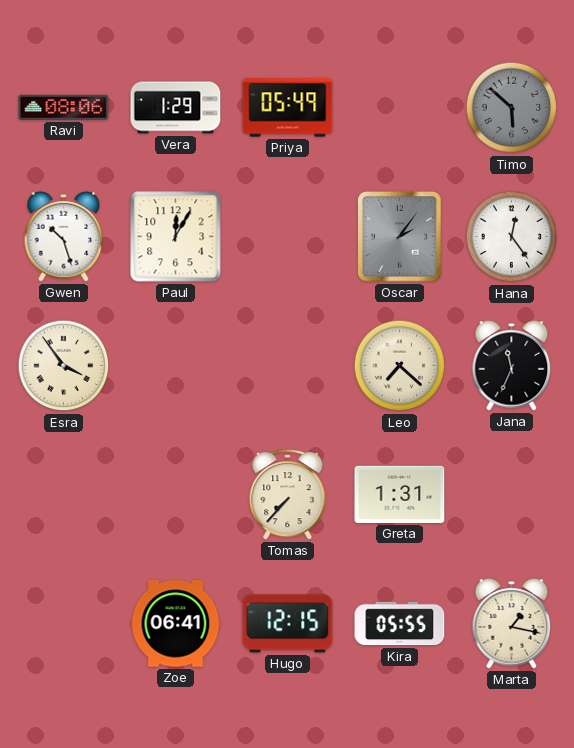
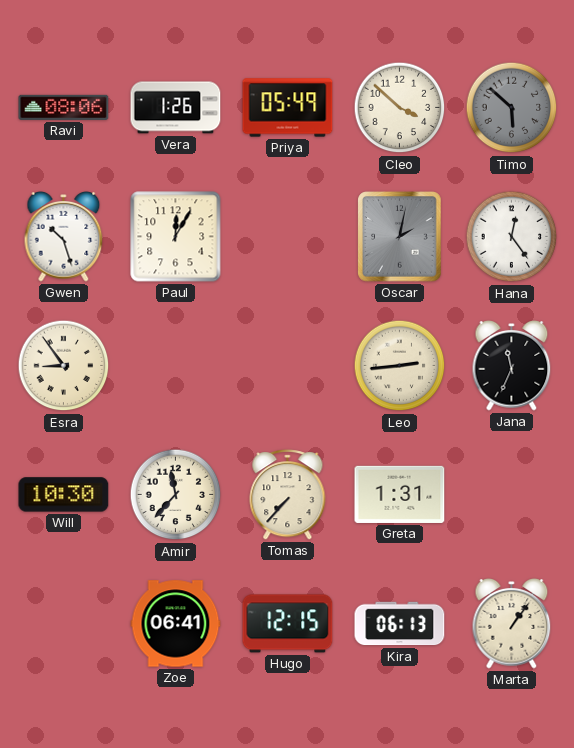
Vera: 1:29 -> 1:26 (176, 108)
Cleo: none -> 3:52 (400, 108)
Oscar: 2:06 -> 2:02 (400, 237)
Esra: 3:54 -> 8:54 (64, 366)
Leo: 7:22 -> 2:44 (400, 366)
Will: none -> 10:30 (64, 495)
Amir: none -> 11:37 (176, 495)
Kira: 05:55 -> 06:13 (400, 624)
Marta: 1:17 -> 1:06 (512, 624)
